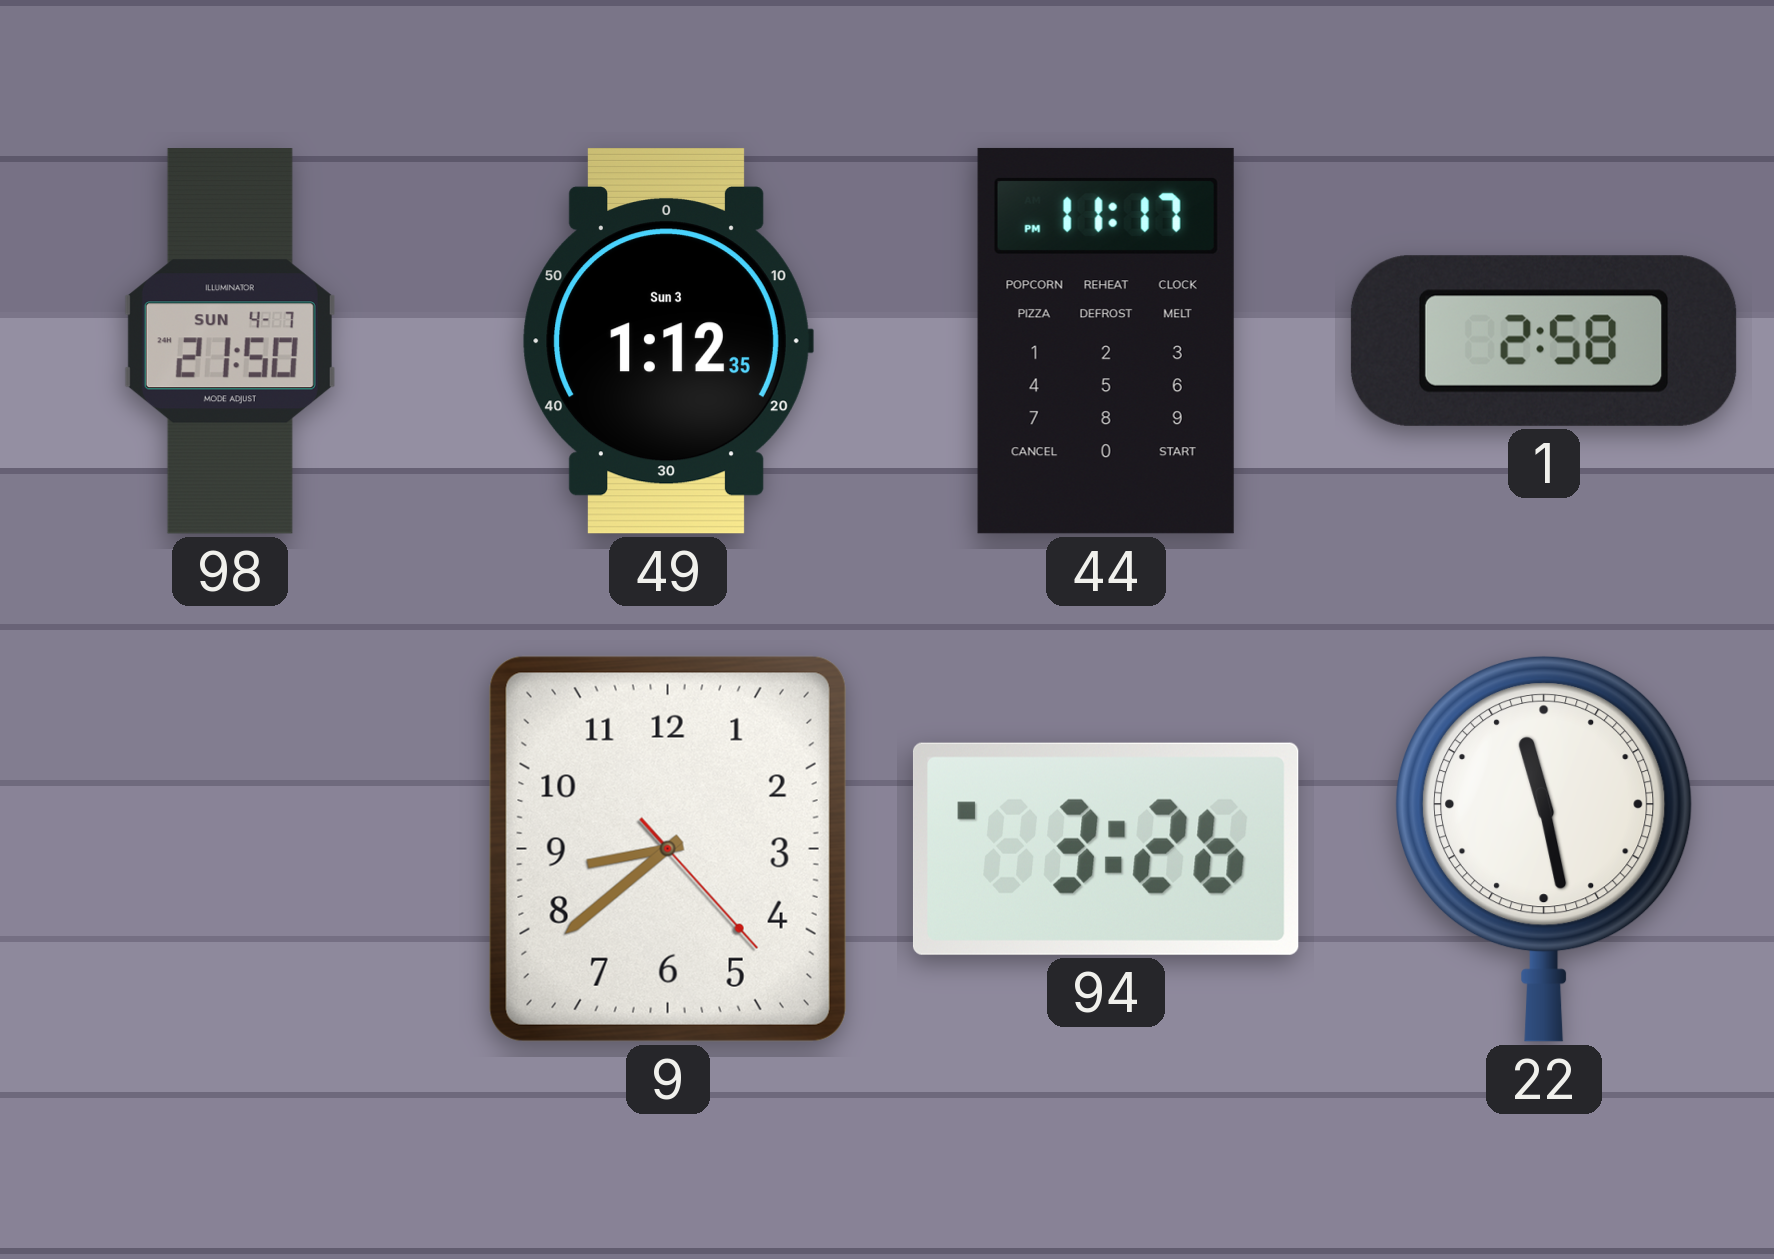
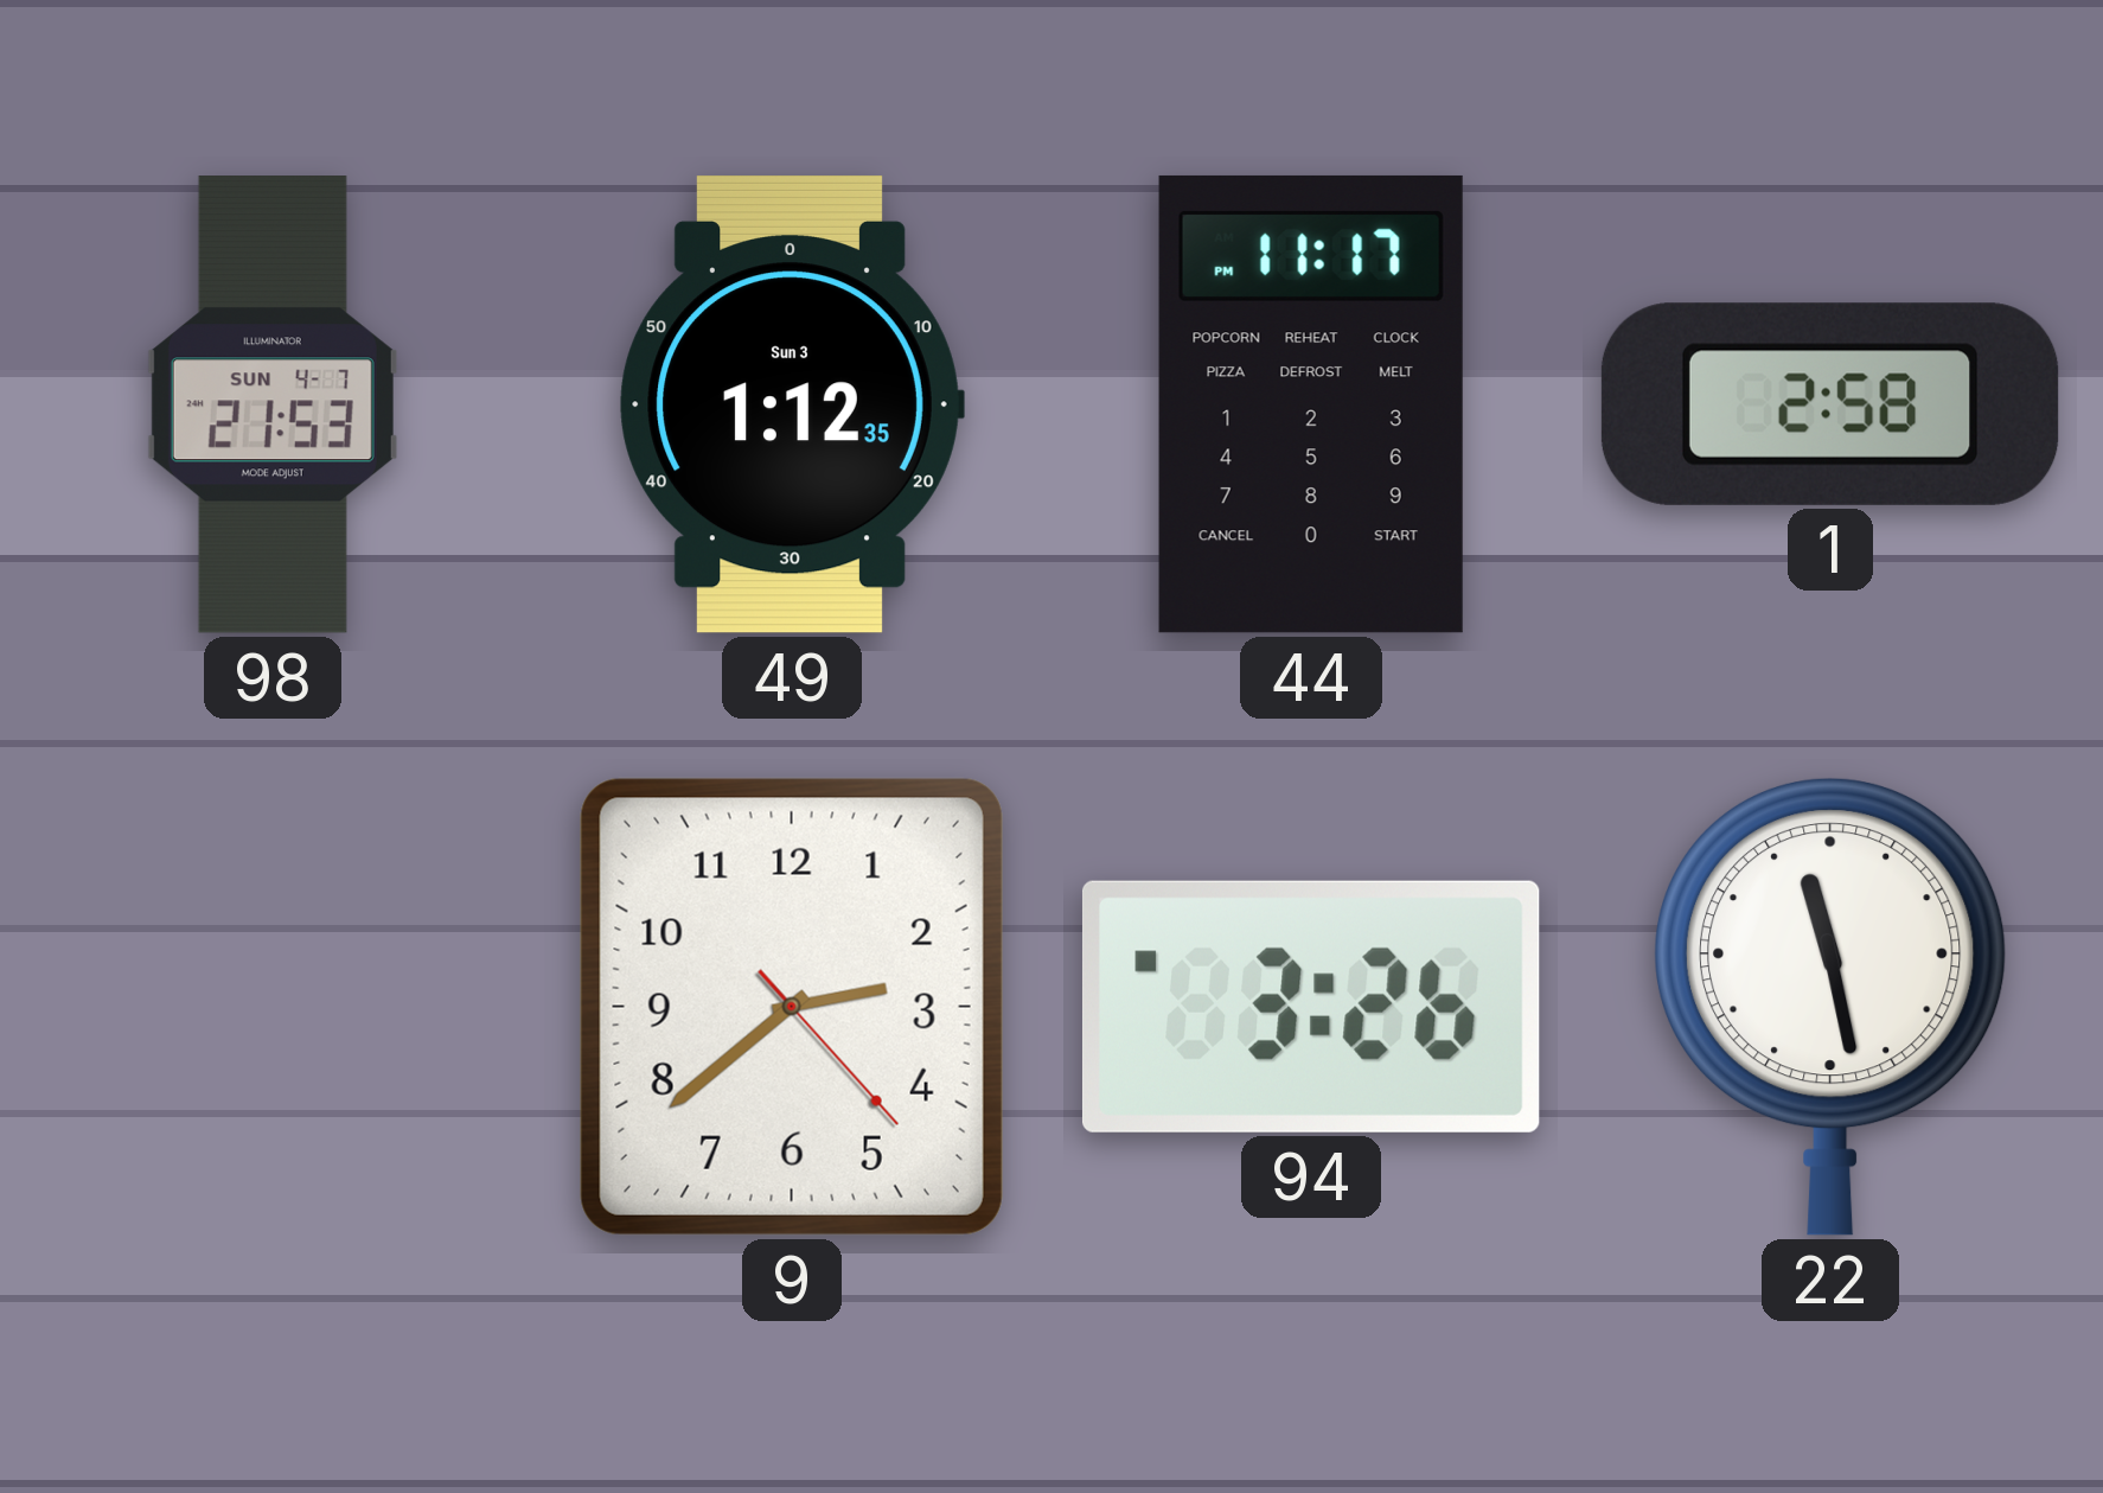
98: 21:50 -> 21:53 (273, 404)
9: 8:38 -> 2:38 (792, 1007)
